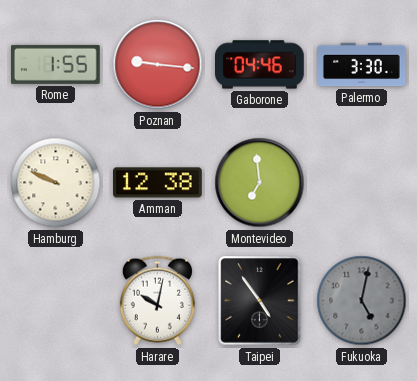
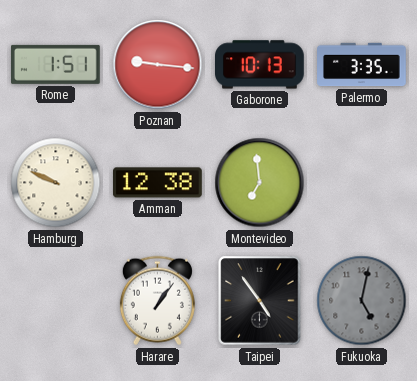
Rome: 1:55 -> 1:51 (56, 64)
Gaborone: 04:46 -> 10:13 (260, 65)
Palermo: 3:30 -> 3:35 (362, 65)
Harare: 10:02 -> 1:06 (157, 301)
